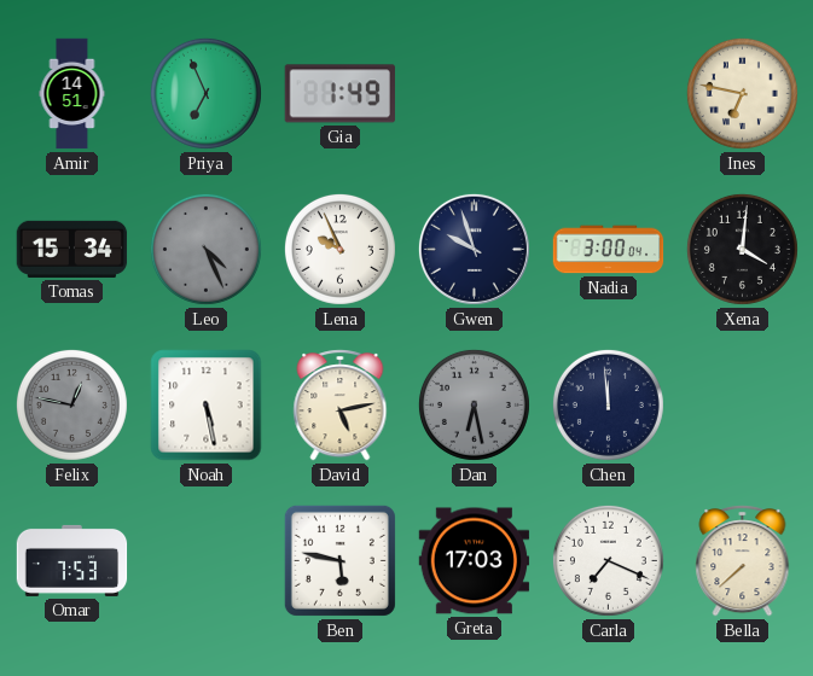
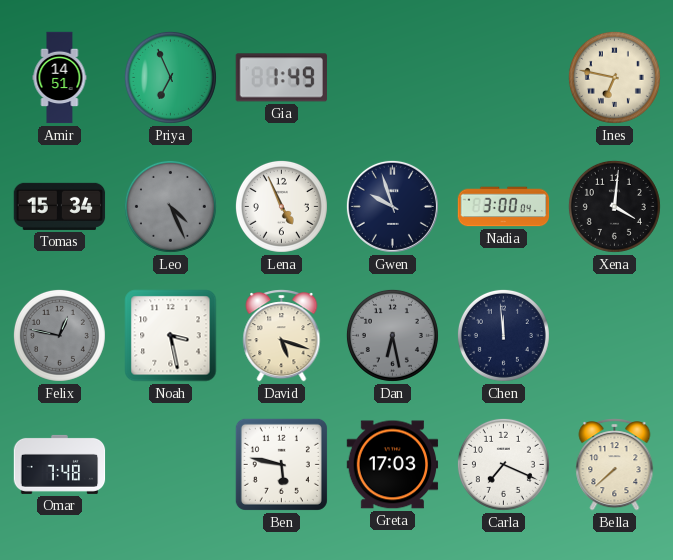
Lena: 9:56 -> 4:56 (281, 206)
Noah: 5:28 -> 3:28 (171, 336)
David: 5:13 -> 5:18 (282, 336)
Omar: 7:53 -> 7:48 (60, 464)
